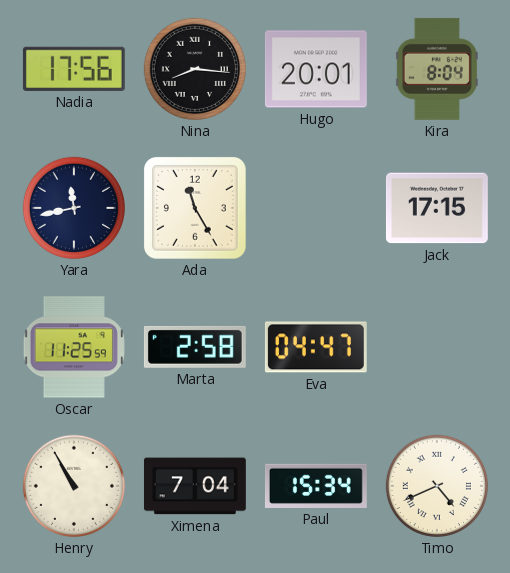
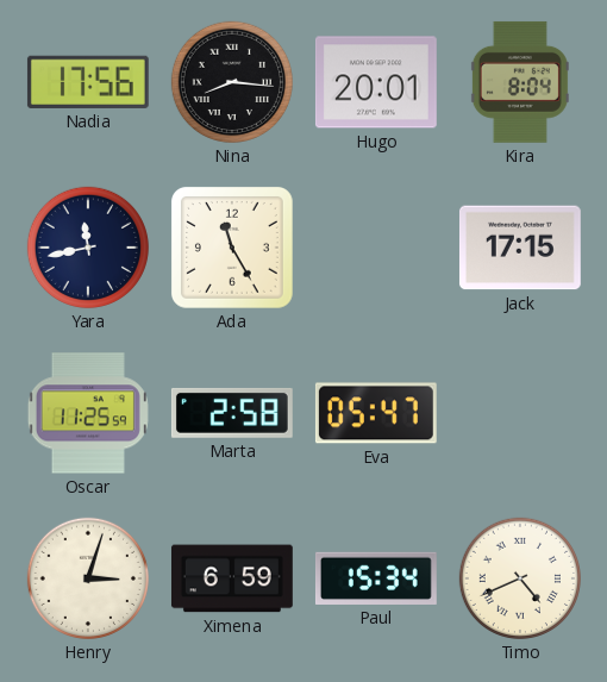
Eva: 04:47 -> 05:47 (376, 413)
Henry: 10:55 -> 3:03 (88, 578)
Ximena: 7:04 -> 6:59 (232, 578)
